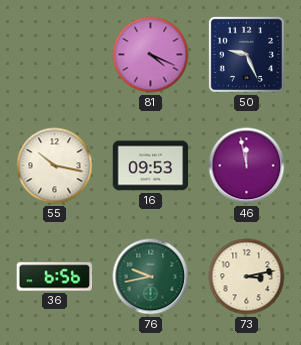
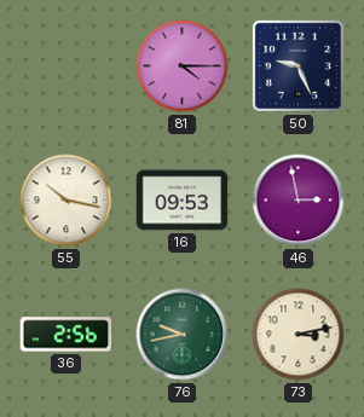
81: 4:19 -> 4:15 (183, 66)
46: 11:58 -> 2:58 (299, 201)
36: 6:56 -> 2:56 (67, 335)
